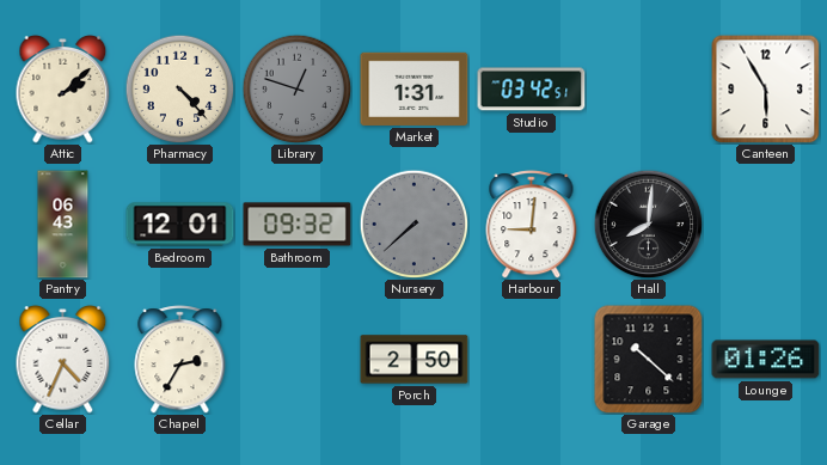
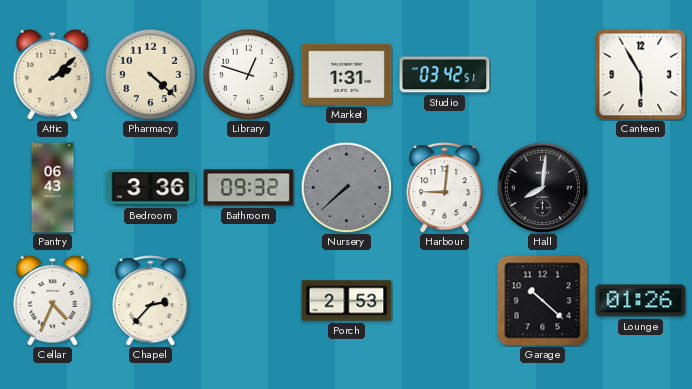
Pharmacy: 4:23 -> 4:22 (150, 74)
Library dial: grey -> white (248, 74)
Bedroom: 12:01 -> 3:36 (151, 188)
Chapel: 2:35 -> 2:37 (151, 301)
Porch: 2:50 -> 2:53 (347, 301)
